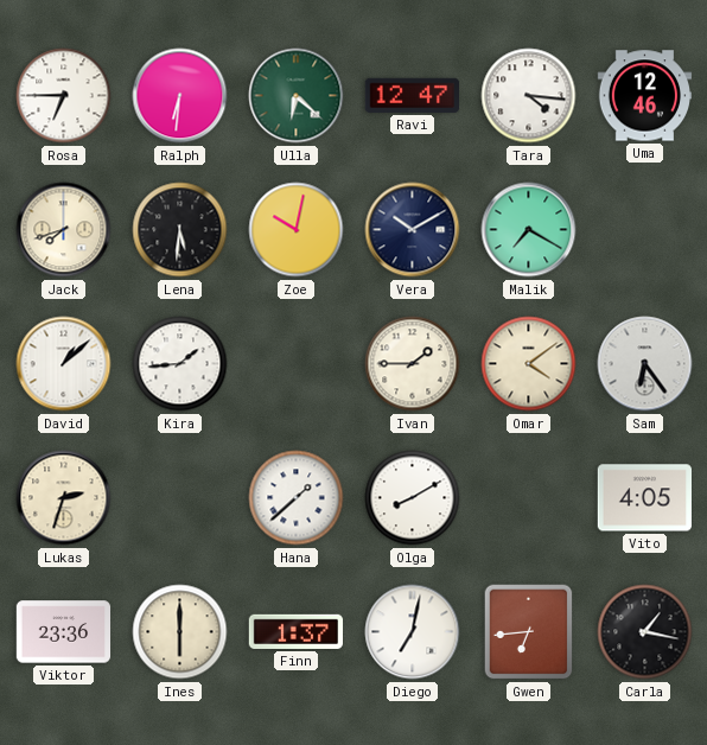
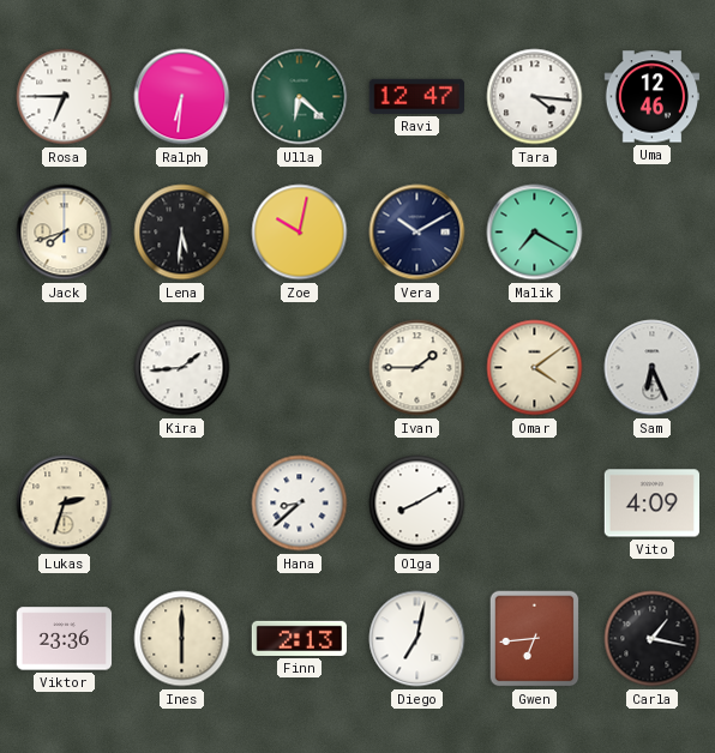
David: 1:08 -> none (64, 364)
Sam: 6:24 -> 6:26 (653, 368)
Hana: 1:38 -> 8:38 (300, 504)
Vito: 4:05 -> 4:09 (651, 504)
Finn: 1:37 -> 2:13 (299, 638)
